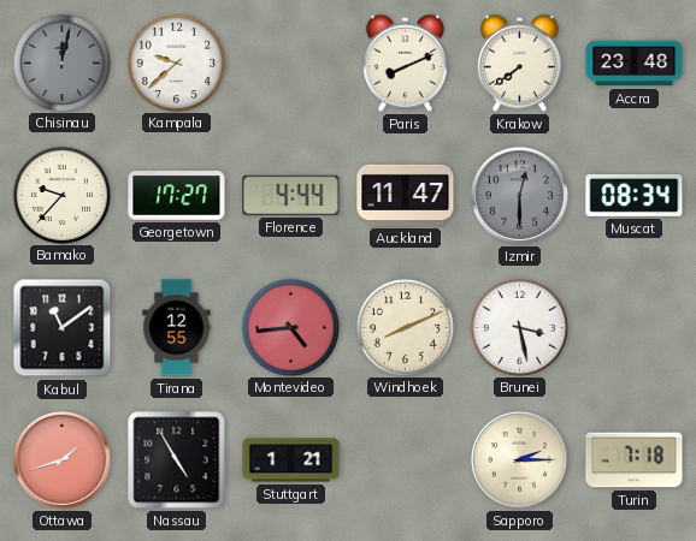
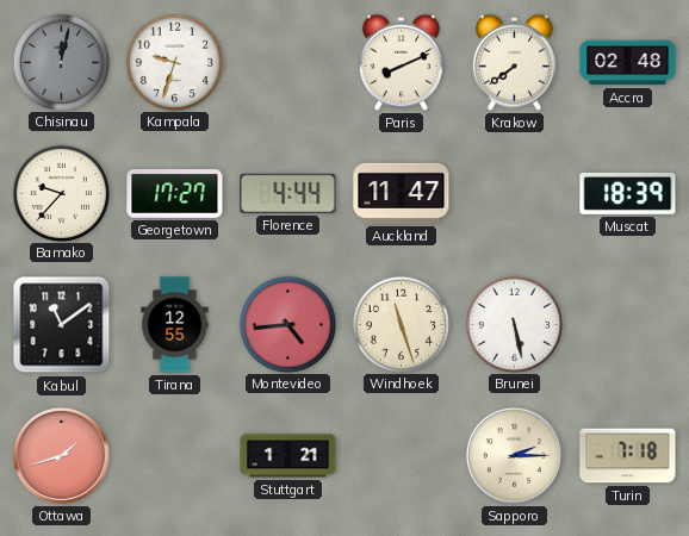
Kampala: 9:38 -> 9:33 (174, 62)
Accra: 23:48 -> 02:48 (628, 63)
Izmir: 12:30 -> none (519, 195)
Muscat: 08:34 -> 18:39 (628, 193)
Windhoek: 8:11 -> 11:27 (401, 324)
Brunei: 3:28 -> 5:28 (514, 324)
Nassau: 4:55 -> none (177, 460)
